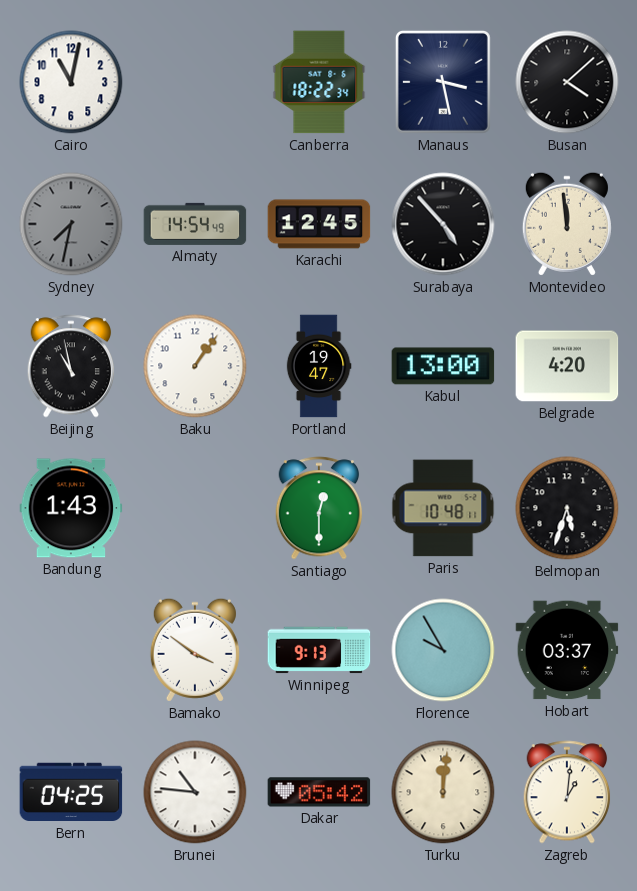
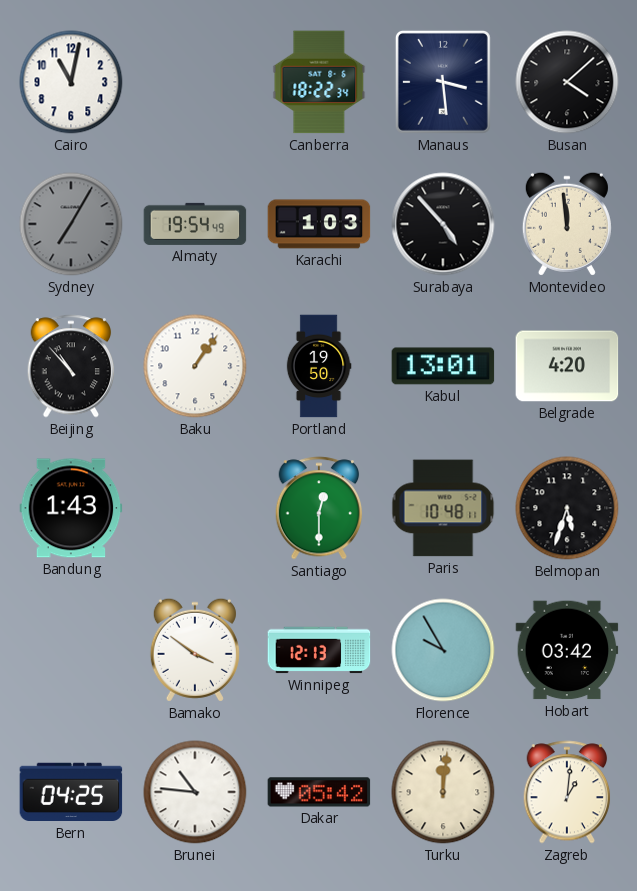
Manaus: 3:28 -> 3:29 (443, 82)
Sydney: 7:32 -> 7:05 (71, 224)
Almaty: 14:54 -> 19:54 (195, 224)
Karachi: 12:45 -> 1:03 (319, 224)
Beijing: 10:58 -> 10:53 (71, 366)
Portland: 19:47 -> 19:50 (319, 366)
Kabul: 13:00 -> 13:01 (443, 366)
Winnipeg: 9:13 -> 12:13 (319, 650)
Hobart: 03:37 -> 03:42 (567, 650)
